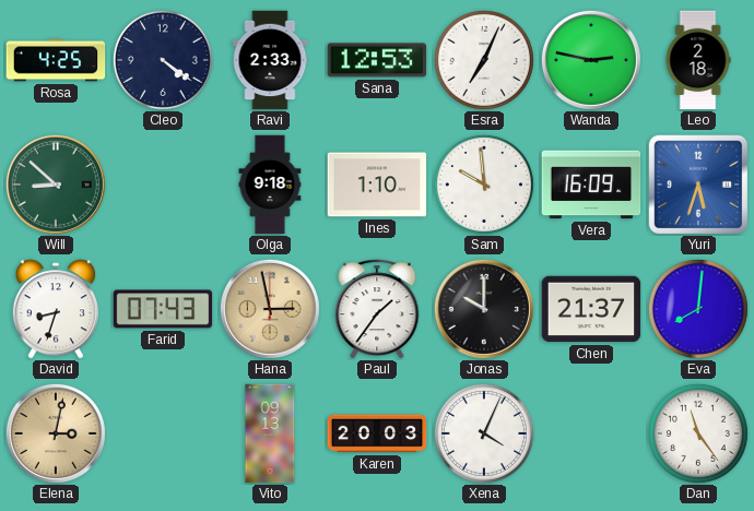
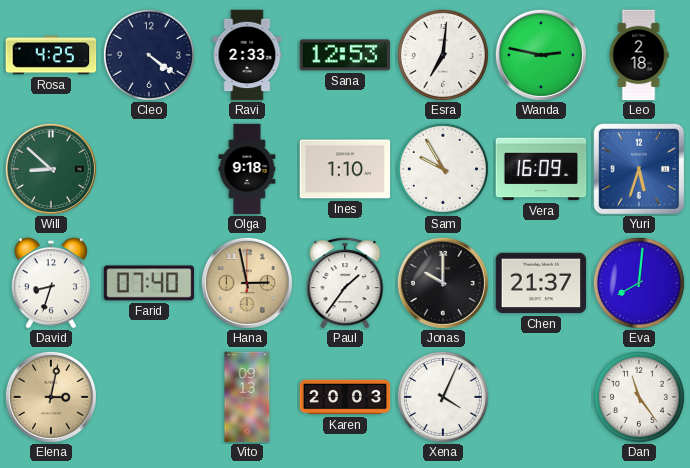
Esra: 7:04 -> 7:01 (443, 55)
Sam: 9:59 -> 9:55 (443, 169)
Farid: 07:43 -> 07:40 (149, 283)
